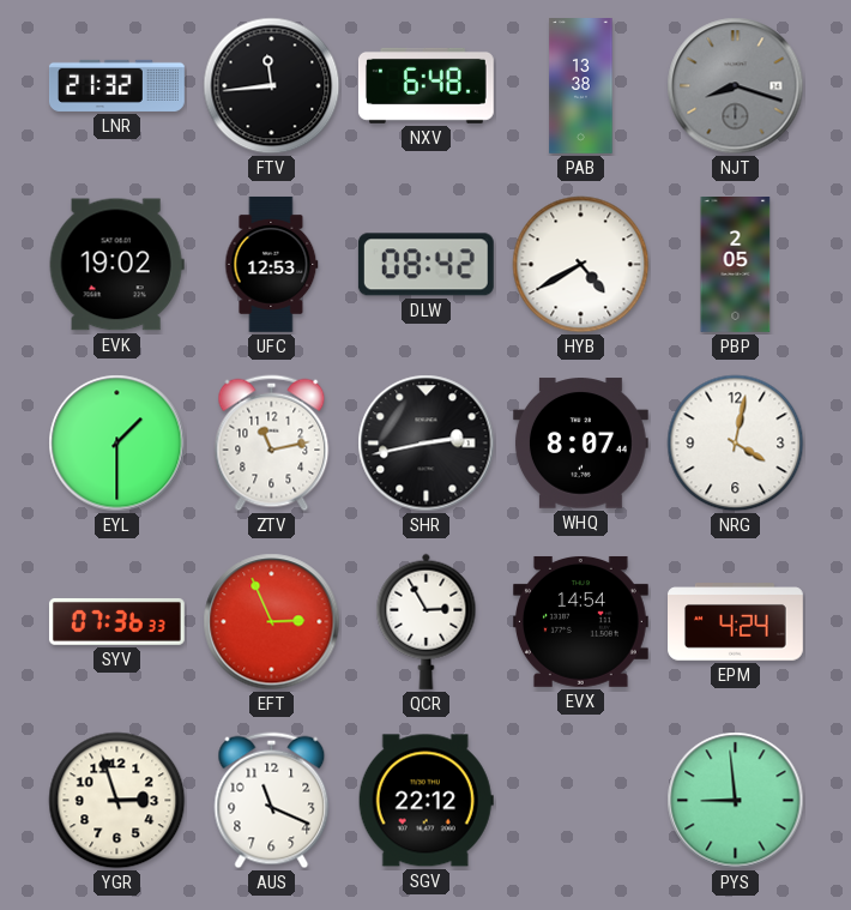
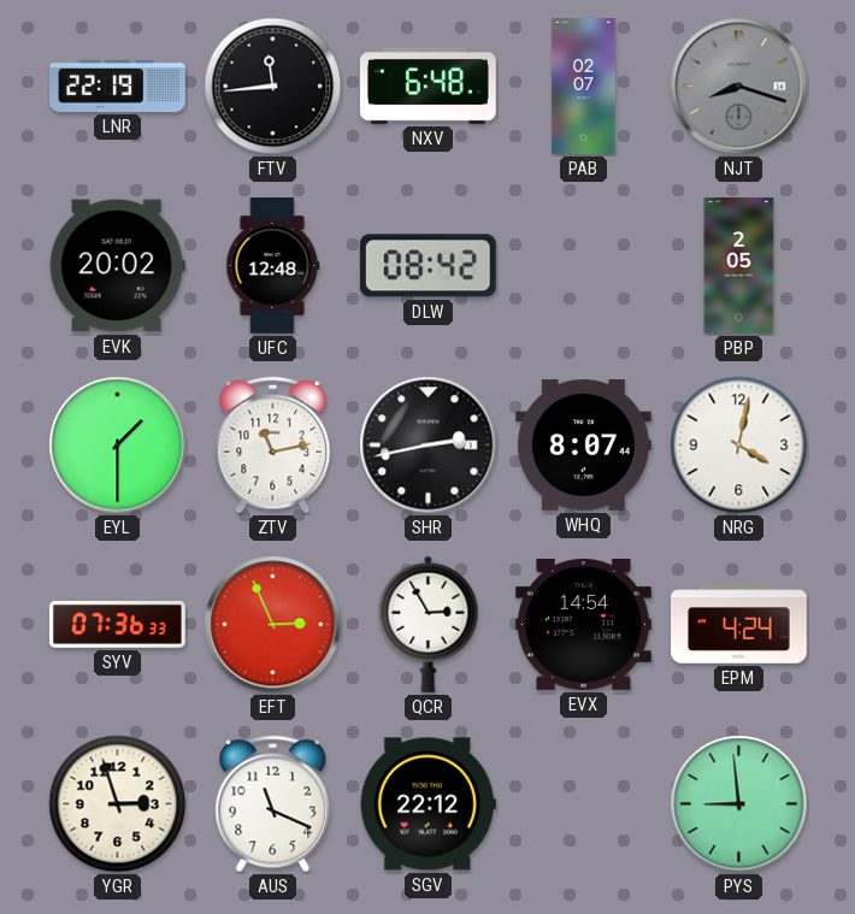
LNR: 21:32 -> 22:19 (117, 85)
PAB: 13:38 -> 02:07 (584, 87)
EVK: 19:02 -> 20:02 (117, 266)
UFC: 12:53 -> 12:48 (273, 266)
HYB: 4:40 -> none (581, 265)
